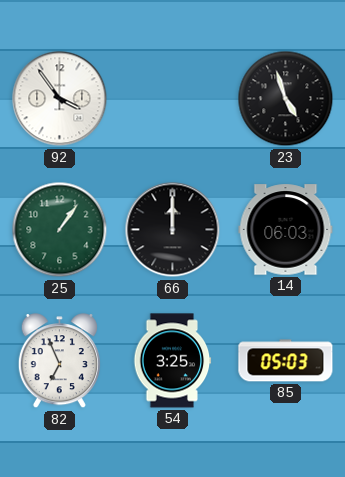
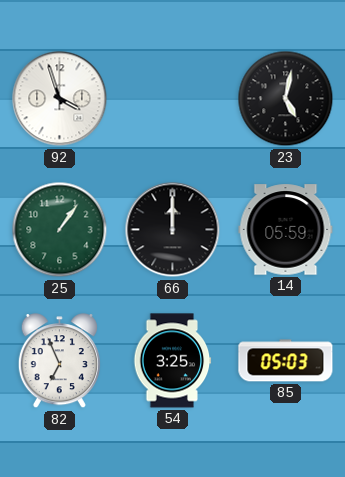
92: 3:54 -> 3:57 (60, 99)
23: 4:57 -> 5:02 (286, 99)
14: 06:03 -> 05:59 (286, 230)
